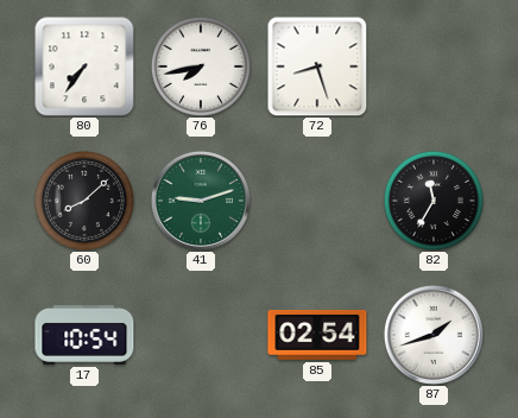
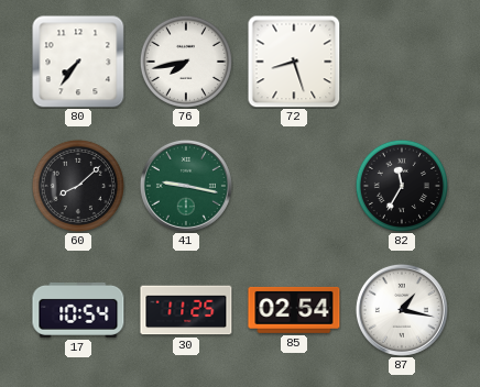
41: 9:12 -> 9:17 (186, 186)
30: none -> 11:25 (186, 310)
87: 1:42 -> 1:17 (402, 310)
